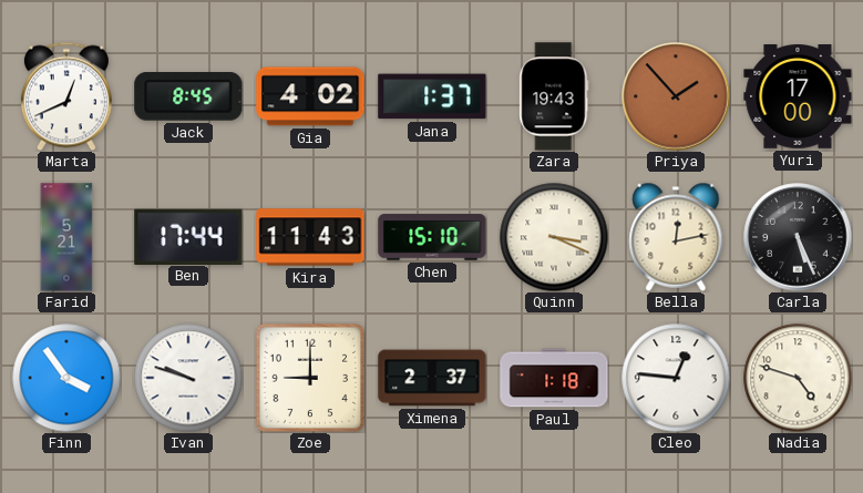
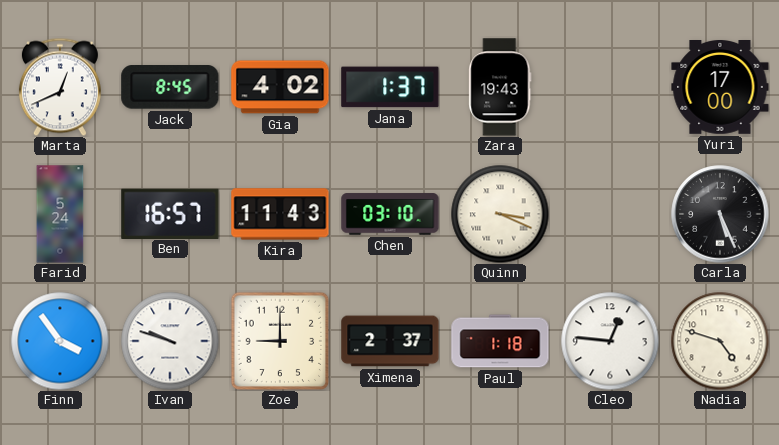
Priya: 1:53 -> none (676, 96)
Farid: 5:21 -> 5:24 (60, 214)
Ben: 17:44 -> 16:57 (170, 213)
Chen: 15:10 -> 03:10 (390, 214)
Bella: 12:13 -> none (676, 237)
